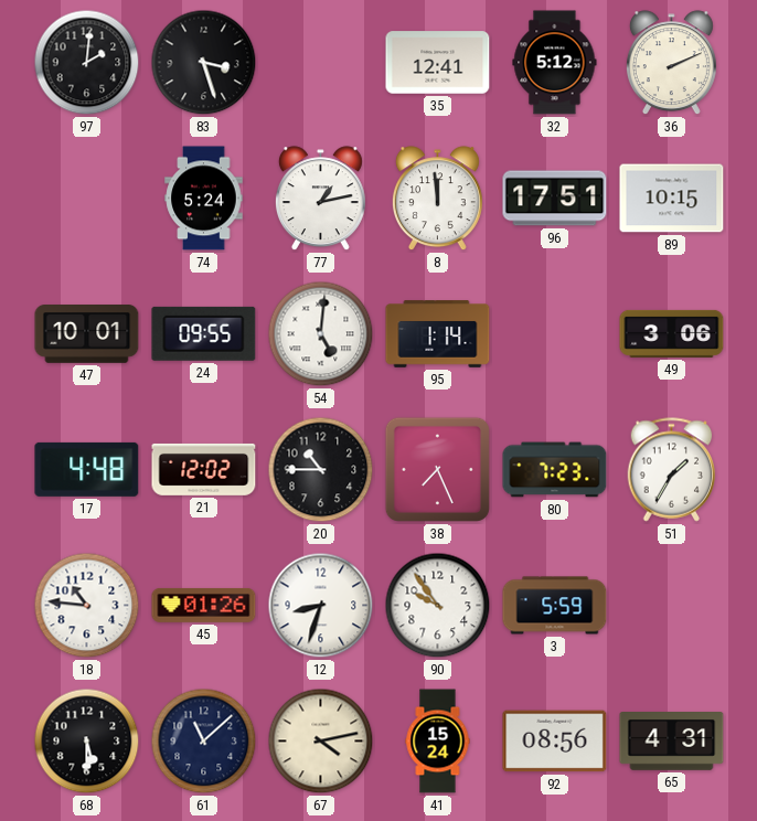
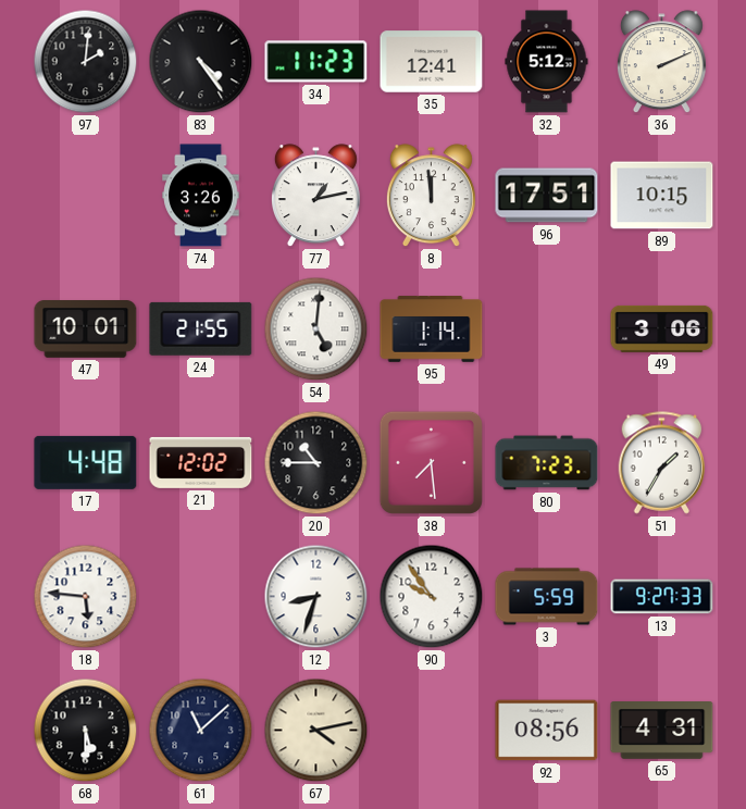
83: 3:27 -> 4:24 (201, 62)
34: none -> 11:23 (316, 62)
74: 5:24 -> 3:26 (201, 196)
24: 09:55 -> 21:55 (201, 328)
38: 7:26 -> 7:29 (431, 462)
18: 10:46 -> 5:46 (86, 597)
45: 01:26 -> none (204, 605)
13: none -> 9:27 (662, 597)
41: 15:24 -> none (438, 742)
